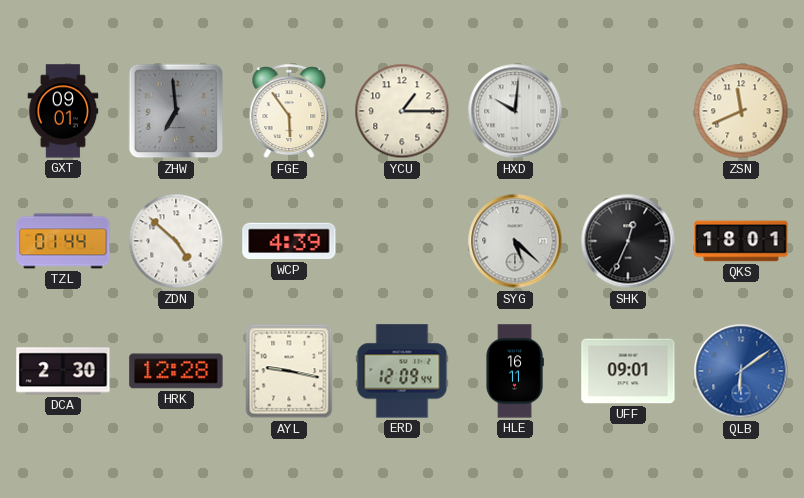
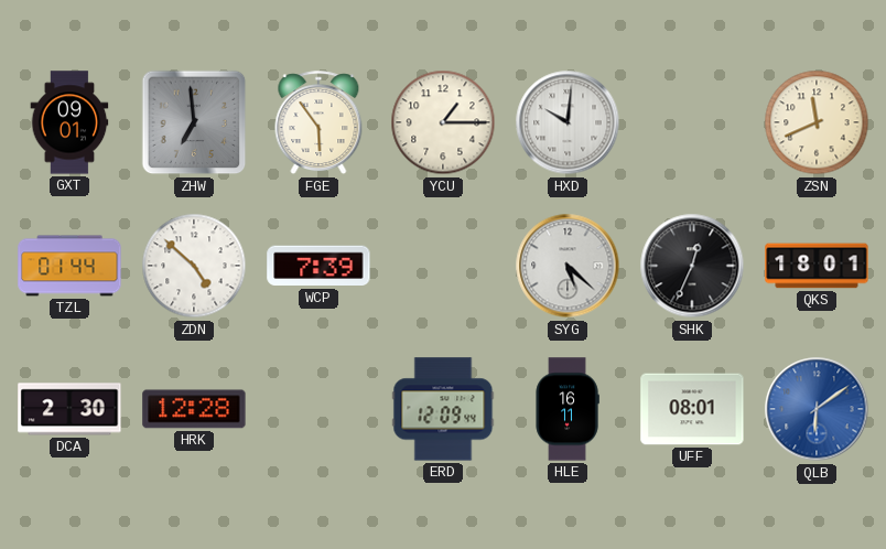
WCP: 4:39 -> 7:39 (318, 266)
AYL: 9:17 -> none (289, 371)
UFF: 09:01 -> 08:01 (692, 409)
